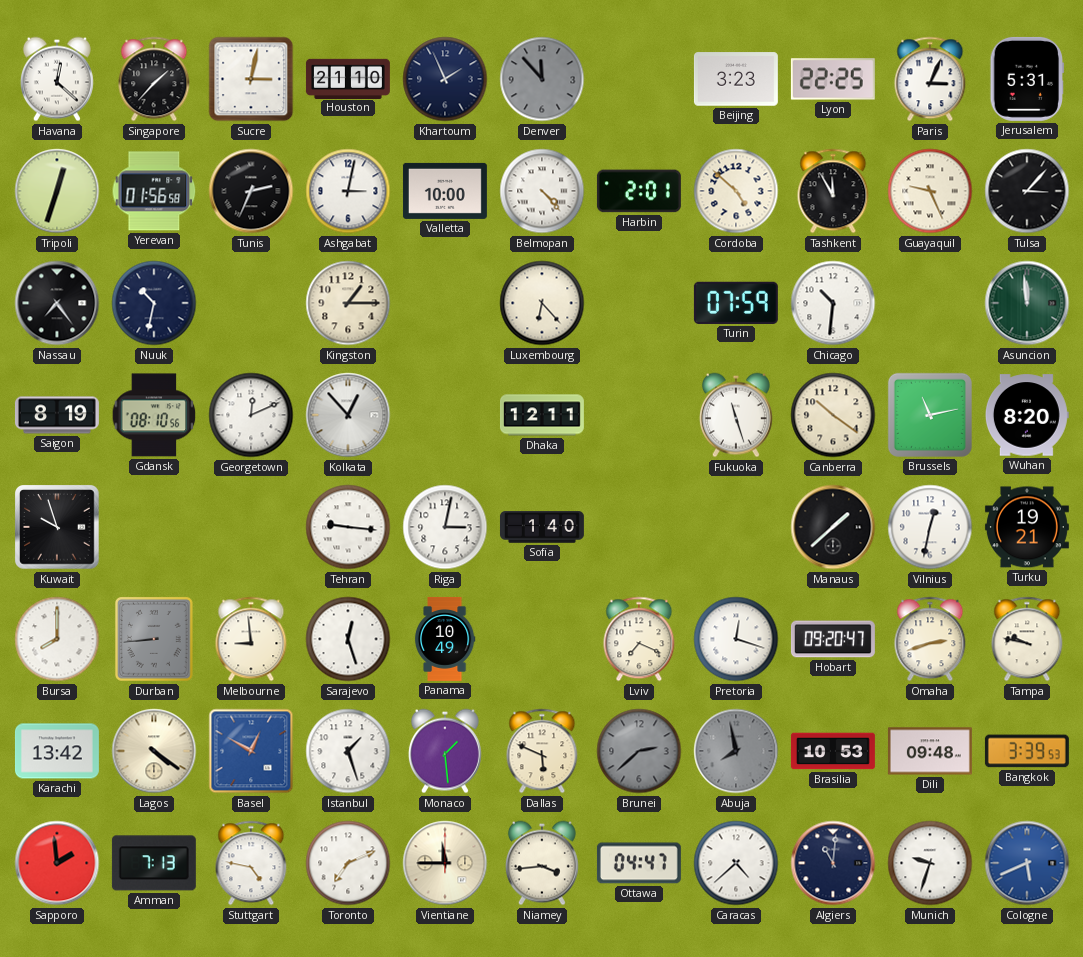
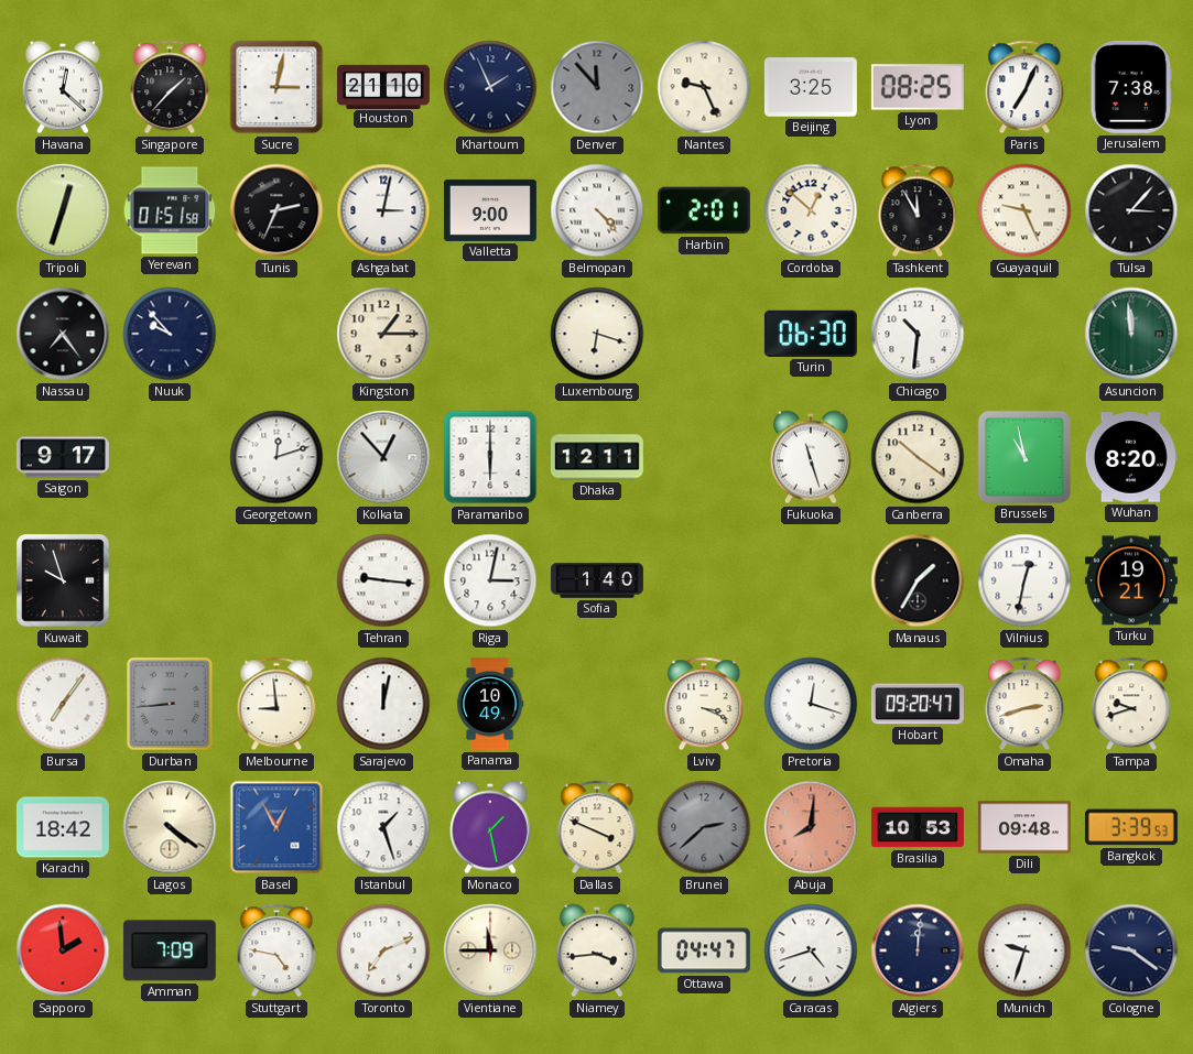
Nantes: none -> 9:26 (704, 87)
Beijing: 3:23 -> 3:25 (811, 87)
Lyon: 22:25 -> 08:25 (918, 87)
Paris: 3:04 -> 7:04 (1024, 87)
Jerusalem: 5:31 -> 7:38 (1131, 87)
Yerevan: 01:56 -> 01:51 (170, 210)
Valletta: 10:00 -> 9:00 (490, 210)
Cordoba: 4:52 -> 12:52 (811, 210)
Nuuk: 10:32 -> 9:53 (170, 334)
Luxembourg: 6:23 -> 6:18 (597, 334)
Turin: 07:59 -> 06:30 (811, 334)
Saigon: 8:19 -> 9:17 (63, 457)
Gdansk: 08:10 -> none (154, 415)
Georgetown: 12:11 -> 12:12 (276, 457)
Paramaribo: none -> 6:00 (490, 457)
Brussels: 11:13 -> 10:58 (1024, 457)
Manaus: 1:38 -> 1:35 (918, 580)
Bursa: 8:00 -> 7:06 (63, 704)
Sarajevo: 12:27 -> 12:02 (383, 704)
Lviv: 7:19 -> 3:19 (704, 704)
Tampa: 9:47 -> 9:42 (1131, 704)
Karachi: 13:42 -> 18:42 (63, 827)
Basel: 12:50 -> 12:55 (276, 827)
Monaco: 1:29 -> 1:28 (490, 827)
Dallas: 5:49 -> 3:49 (597, 827)
Abuja: 7:58 -> 8:01 (811, 827)
Abuja dial: grey -> salmon (811, 827)
Amman: 7:13 -> 7:09 (170, 950)
Caracas: 4:38 -> 4:42 (811, 950)
Algiers: 11:01 -> 12:01 (918, 950)
Cologne: 5:41 -> 9:21 (1131, 950)
Cologne dial: blue -> navy (1131, 950)
